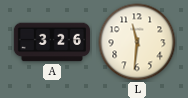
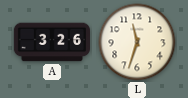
L: 11:31 -> 11:33 (137, 42)
